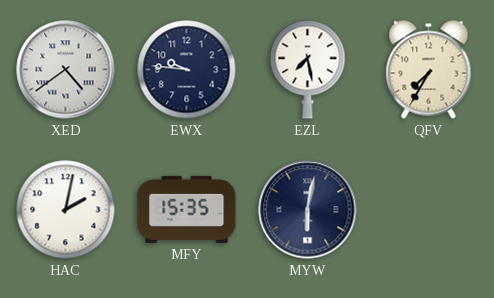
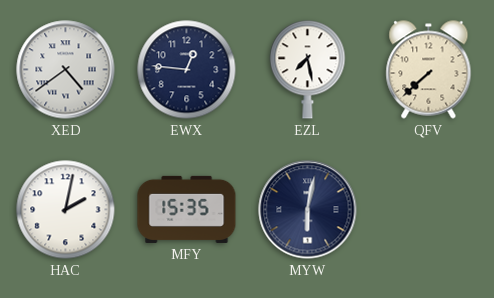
EWX: 9:46 -> 12:46 (187, 70)
QFV: 7:35 -> 7:38 (429, 70)
